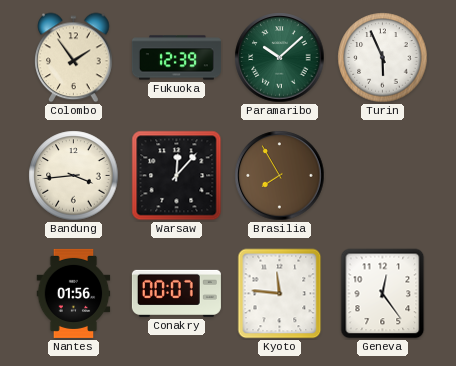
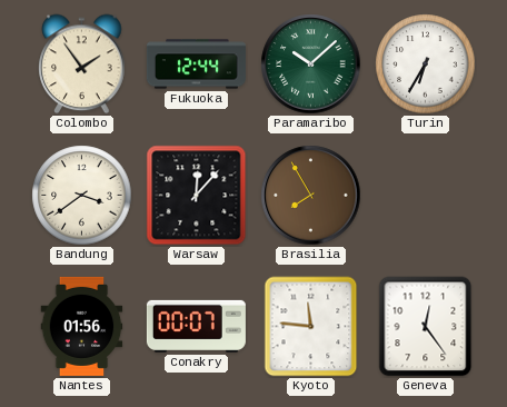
Fukuoka: 12:39 -> 12:44 (196, 64)
Turin: 5:56 -> 6:35 (426, 64)
Bandung: 3:44 -> 3:39 (82, 196)
